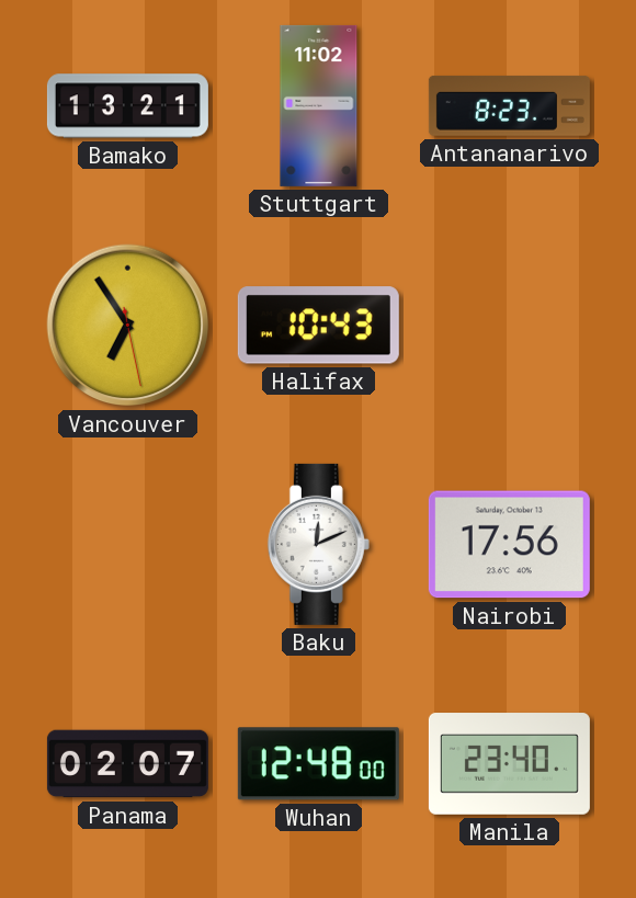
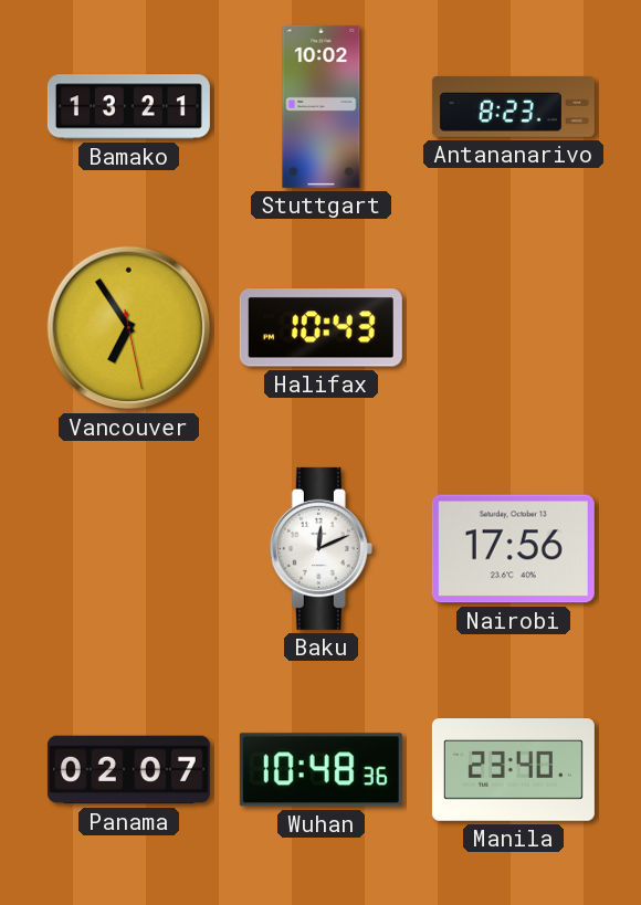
Stuttgart: 11:02 -> 10:02 (322, 106)
Wuhan: 12:48 -> 10:48 (320, 770)
